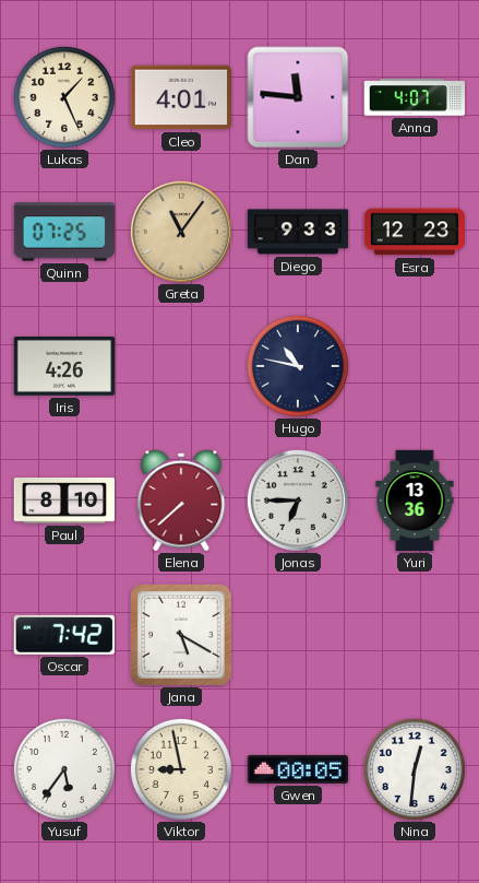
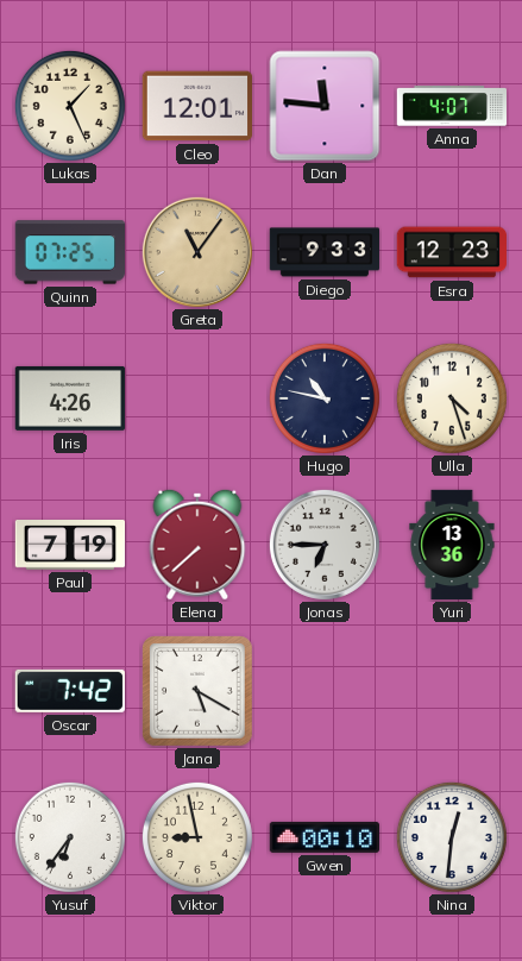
Cleo: 4:01 -> 12:01 (196, 106)
Ulla: none -> 4:27 (452, 398)
Paul: 8:10 -> 7:19 (70, 546)
Yusuf: 5:36 -> 6:36 (70, 837)
Gwen: 00:05 -> 00:10 (323, 837)
